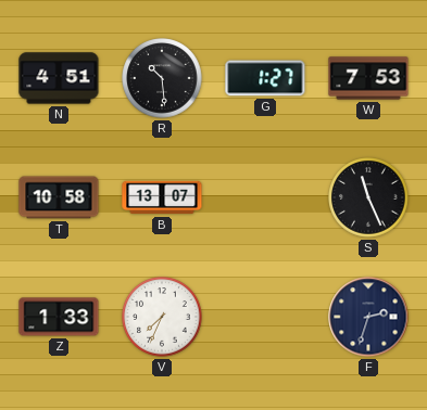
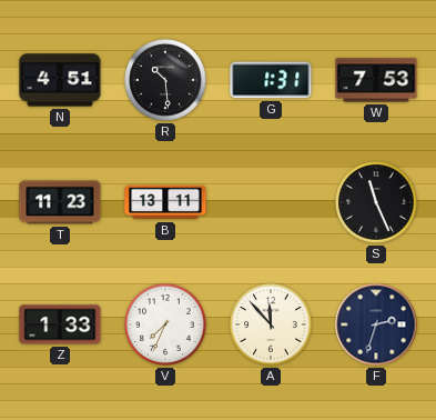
G: 1:27 -> 1:31 (271, 80)
T: 10:58 -> 11:23 (60, 202)
B: 13:07 -> 13:11 (165, 202)
A: none -> 11:53 (271, 324)
